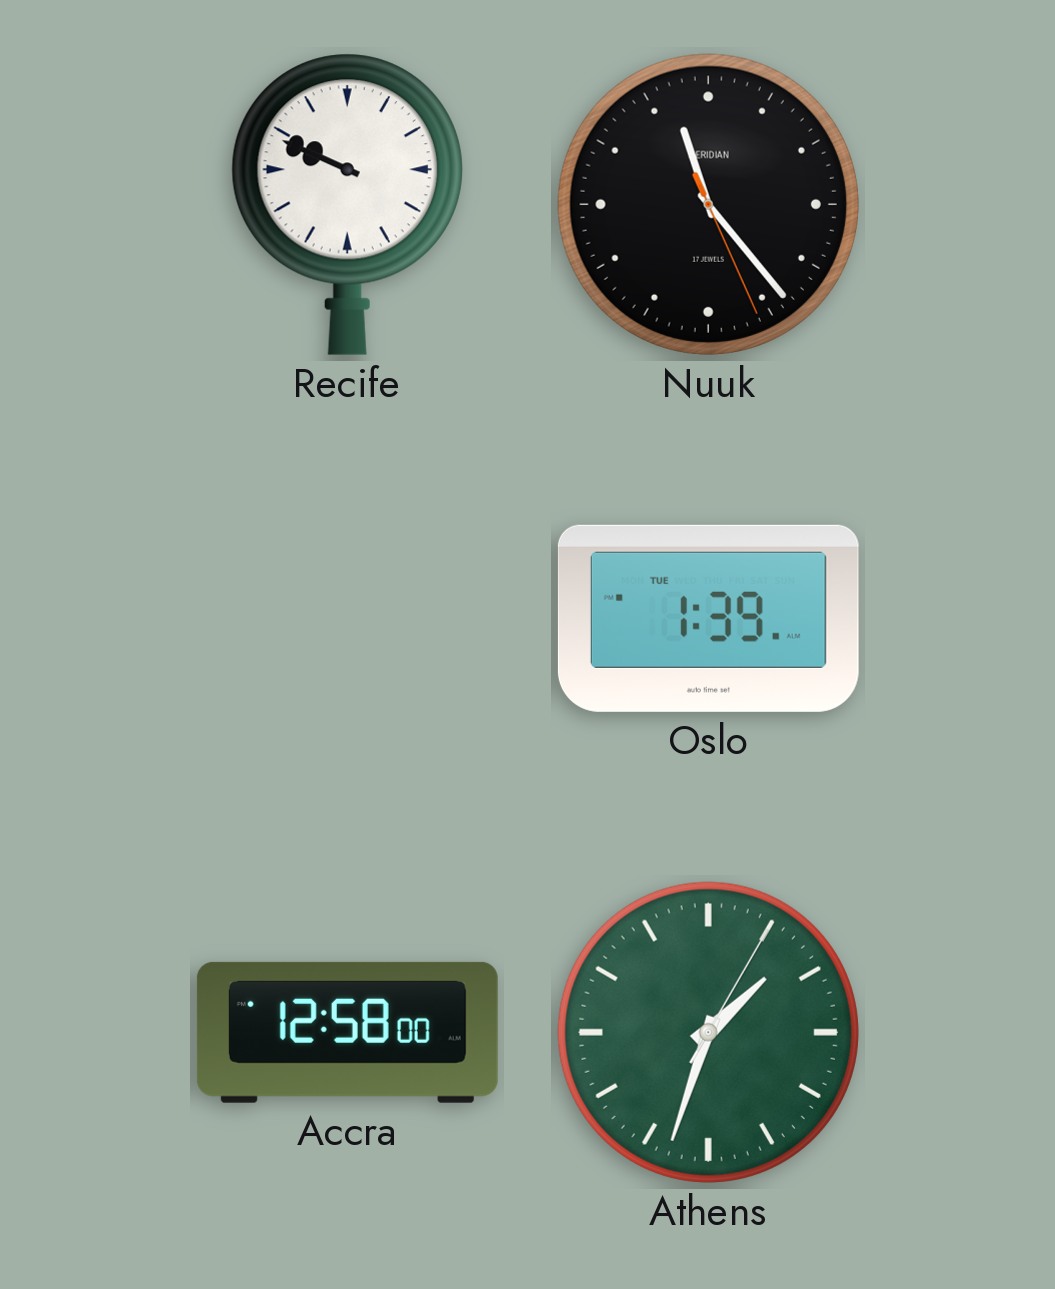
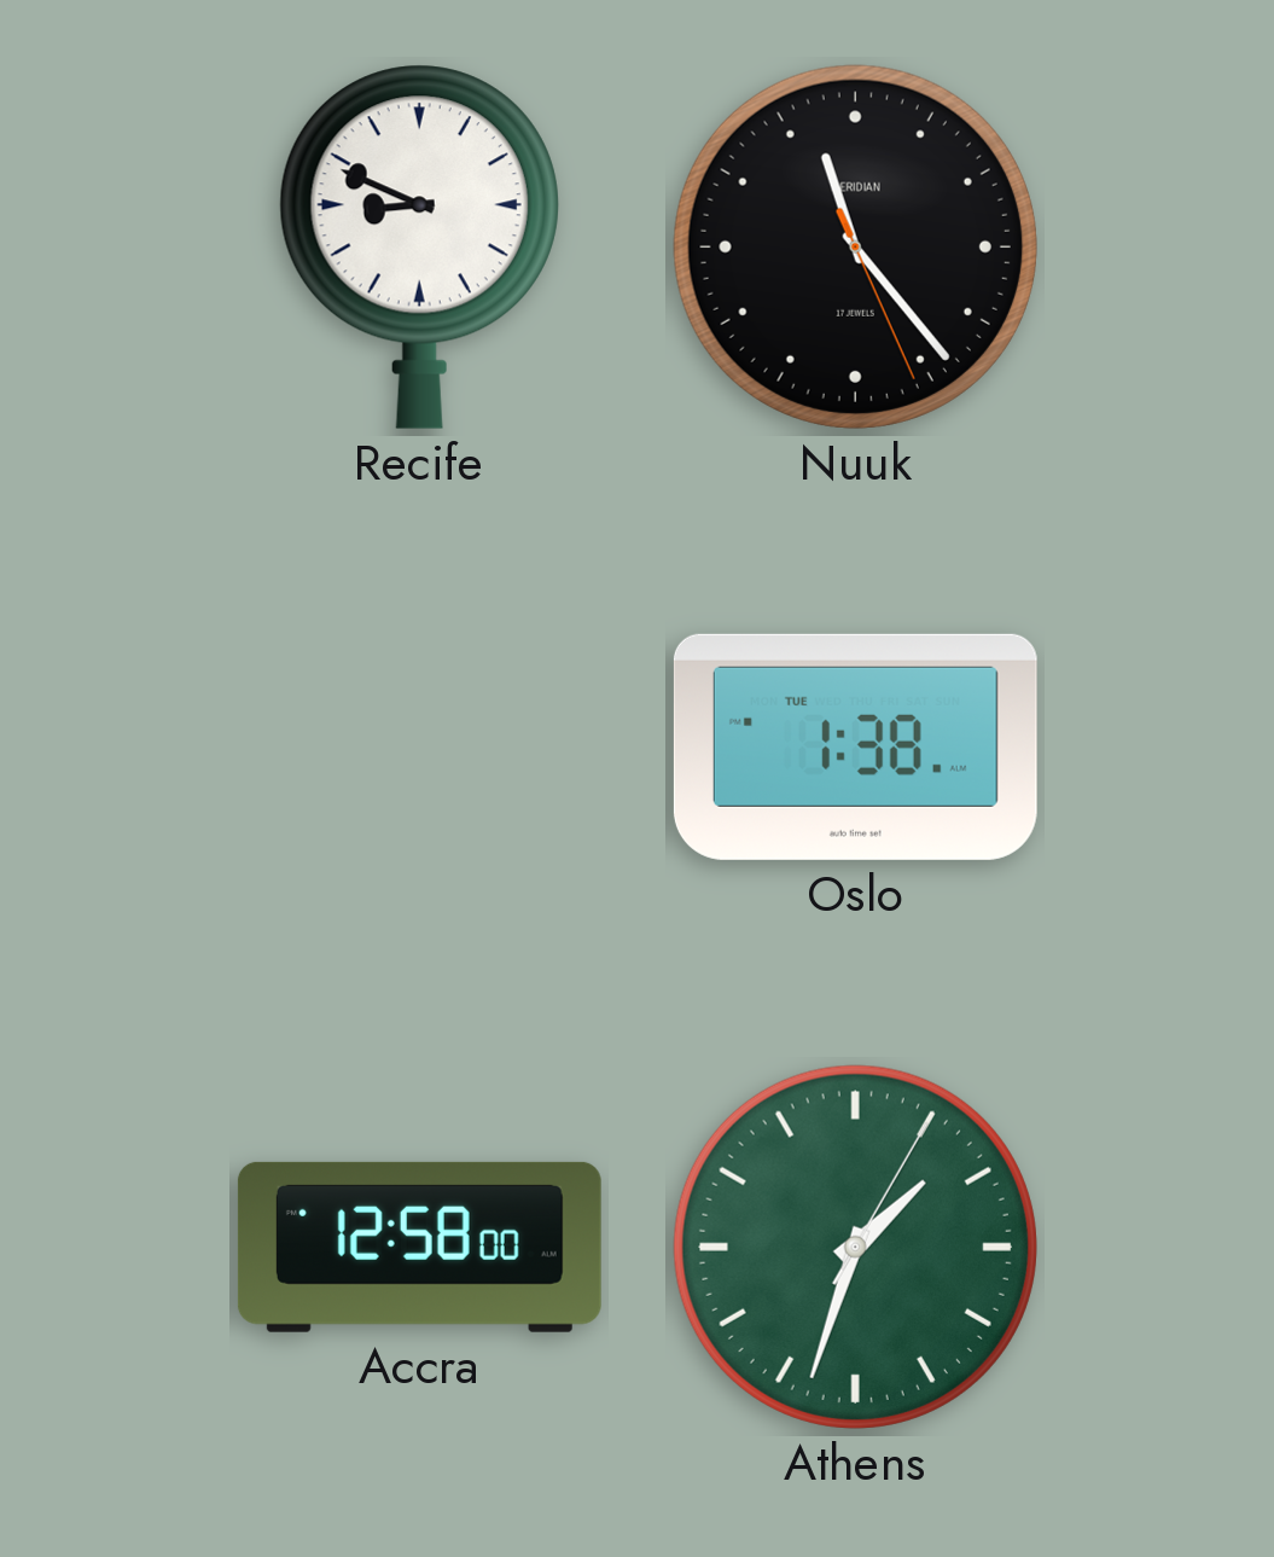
Recife: 9:49 -> 8:49 (419, 246)
Oslo: 1:39 -> 1:38 (855, 746)
